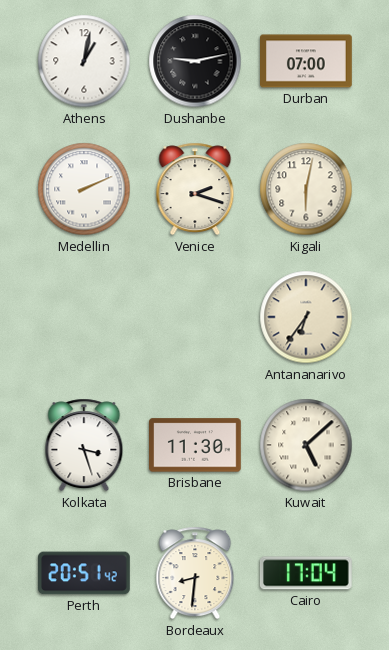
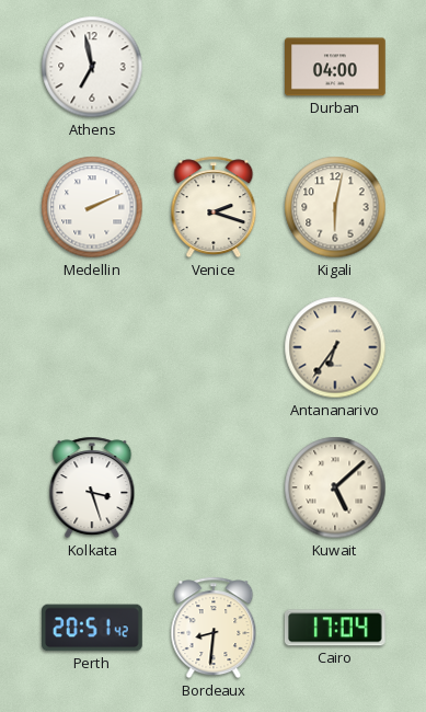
Athens: 1:02 -> 6:58 (92, 67)
Dushanbe: 9:13 -> none (195, 61)
Durban: 07:00 -> 04:00 (336, 67)
Brisbane: 11:30 -> none (196, 445)
